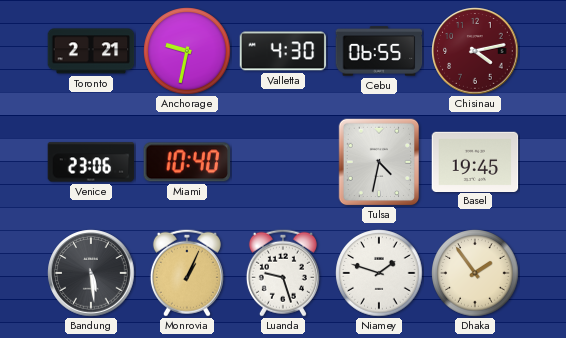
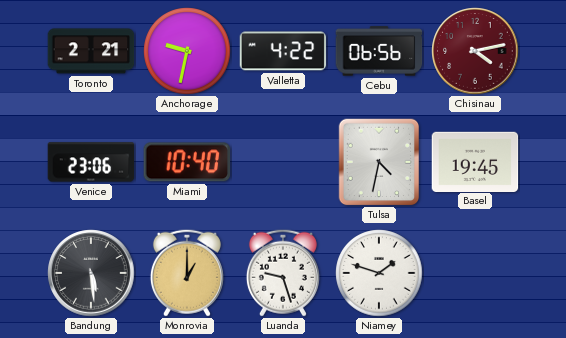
Valletta: 4:30 -> 4:22 (283, 51)
Cebu: 06:55 -> 06:56 (379, 51)
Monrovia: 1:04 -> 1:00 (187, 273)
Dhaka: 1:54 -> none (475, 273)
